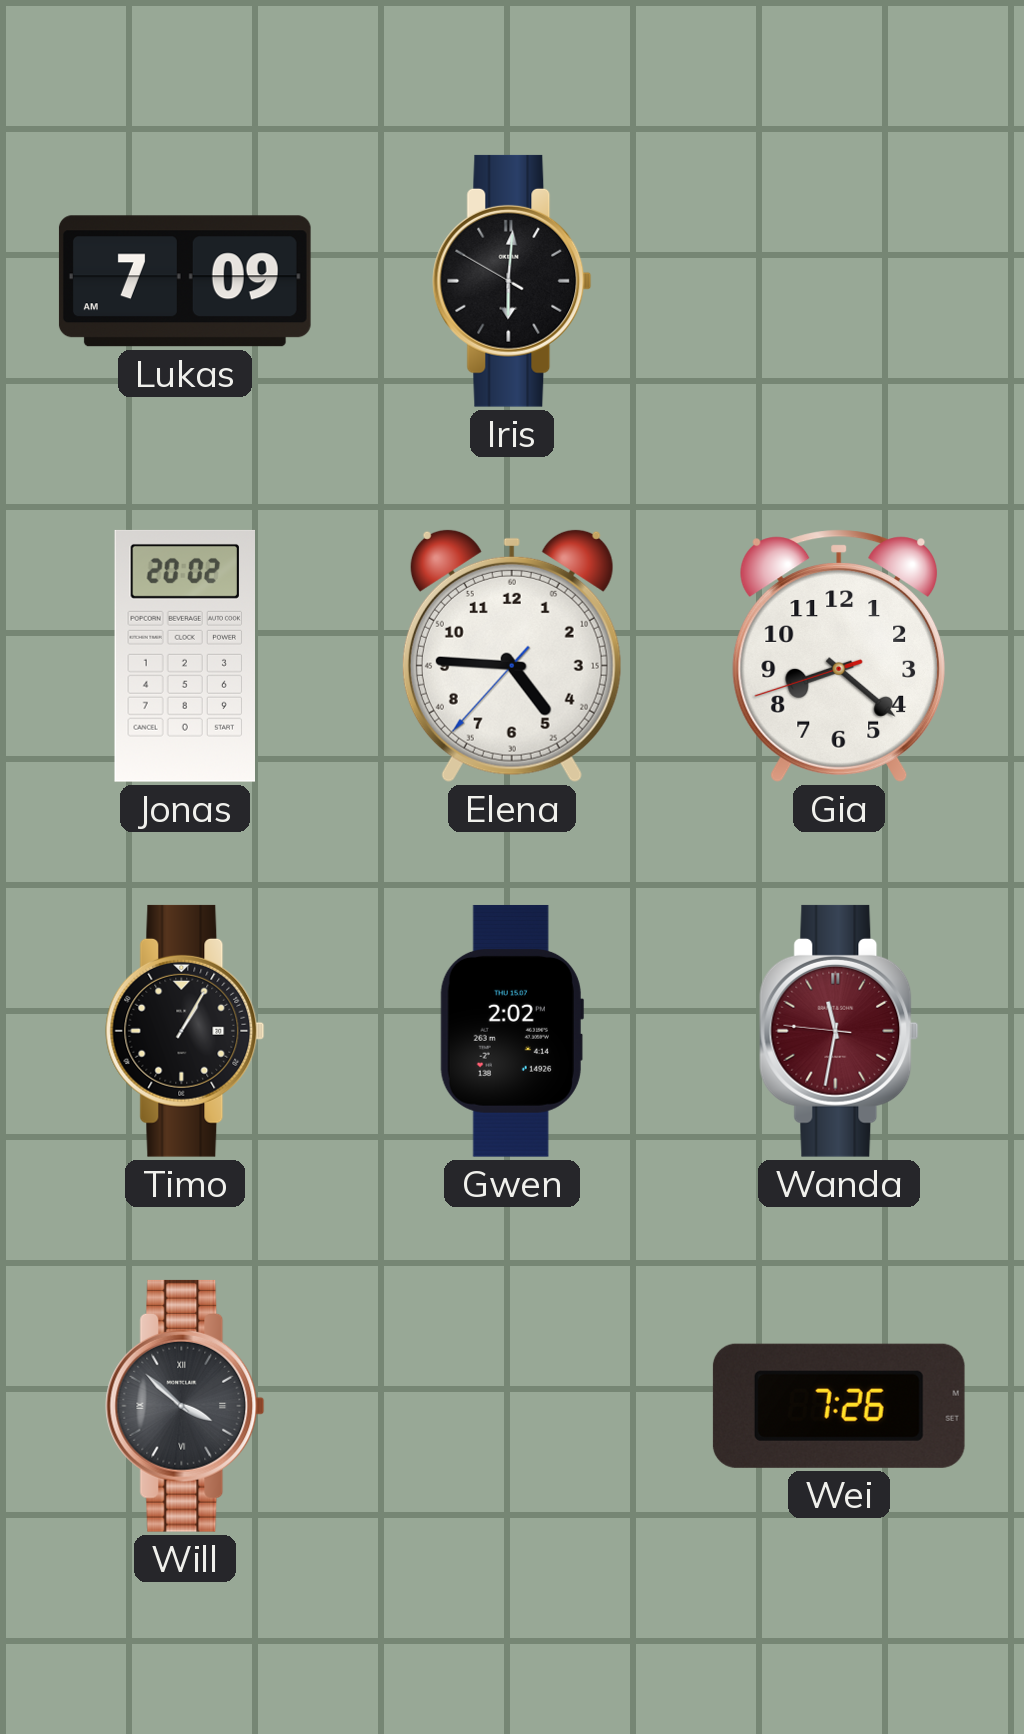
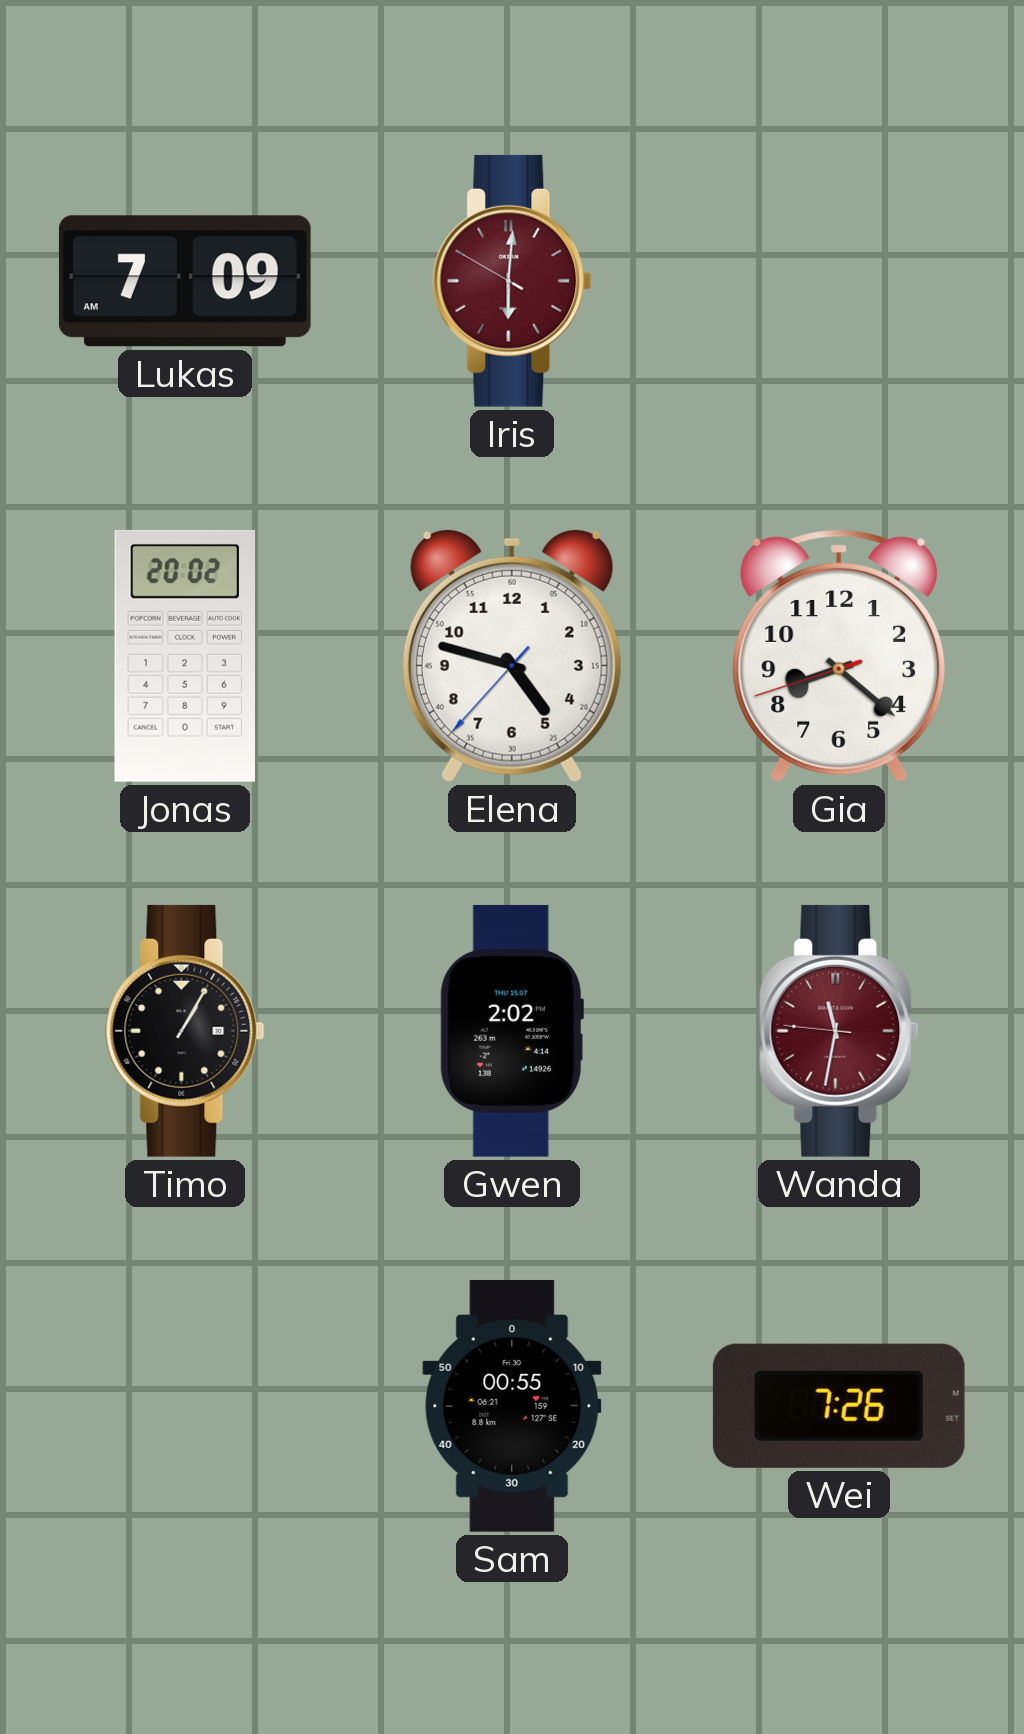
Iris dial: black -> burgundy (512, 281)
Elena: 4:45 -> 4:47 (512, 655)
Will: 3:52 -> none (185, 1406)
Sam: none -> 00:55 (512, 1406)
